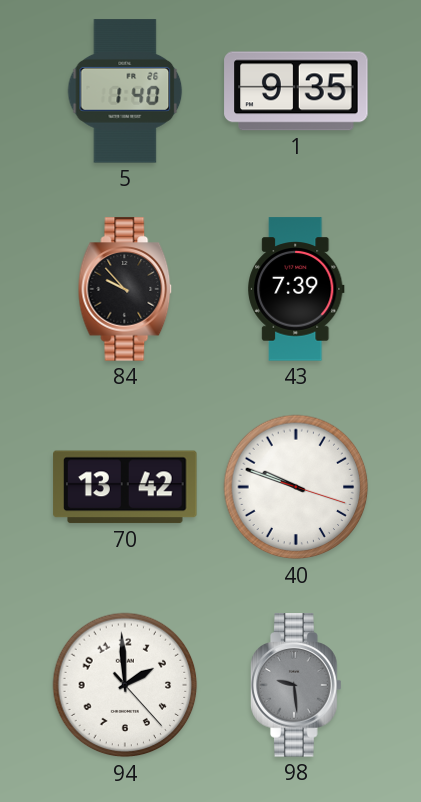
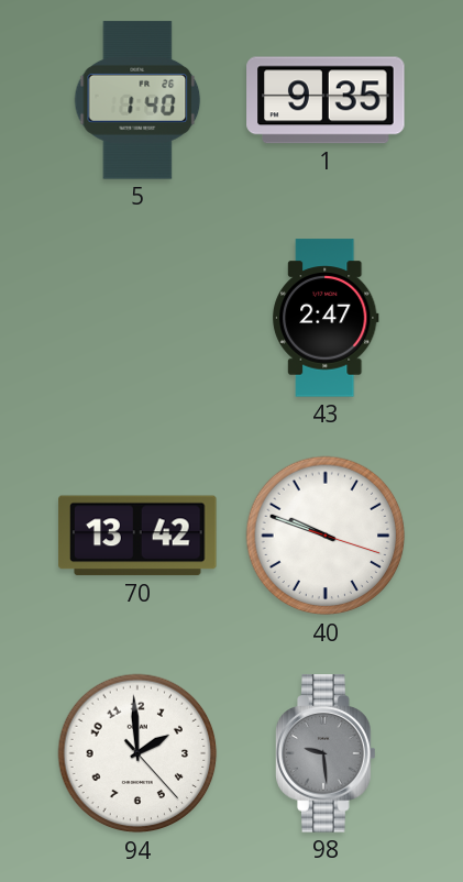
84: 9:53 -> none (125, 289)
43: 7:39 -> 2:47 (327, 318)
